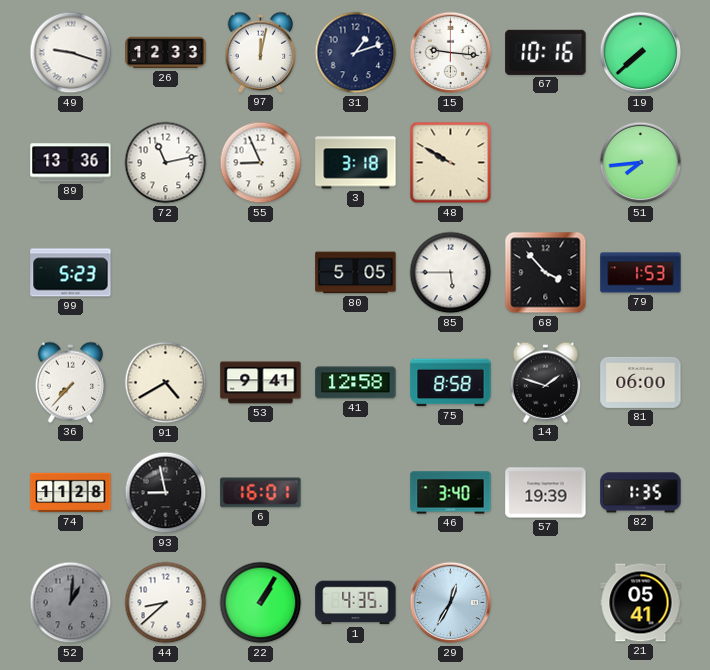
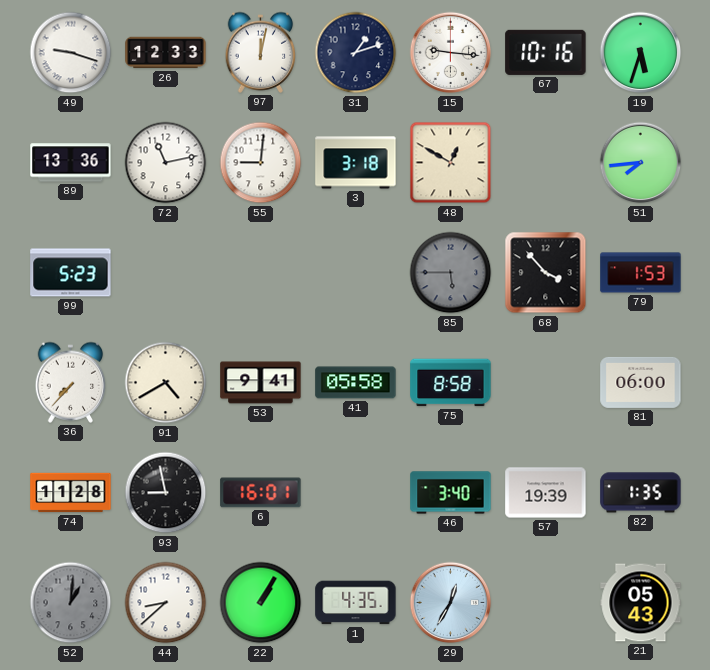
19: 7:38 -> 5:33 (641, 53)
55: 8:56 -> 9:01 (261, 163)
48: 9:50 -> 12:50 (451, 163)
80: 5:05 -> none (356, 273)
85 dial: white -> grey (451, 273)
41: 12:58 -> 05:58 (356, 383)
14: 1:48 -> none (546, 382)
21: 05:41 -> 05:43 (641, 603)
